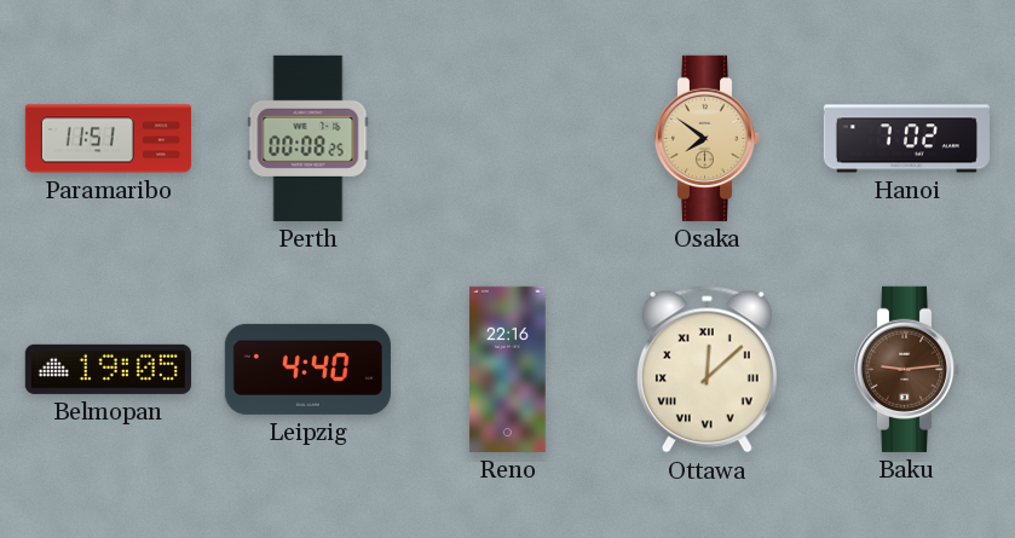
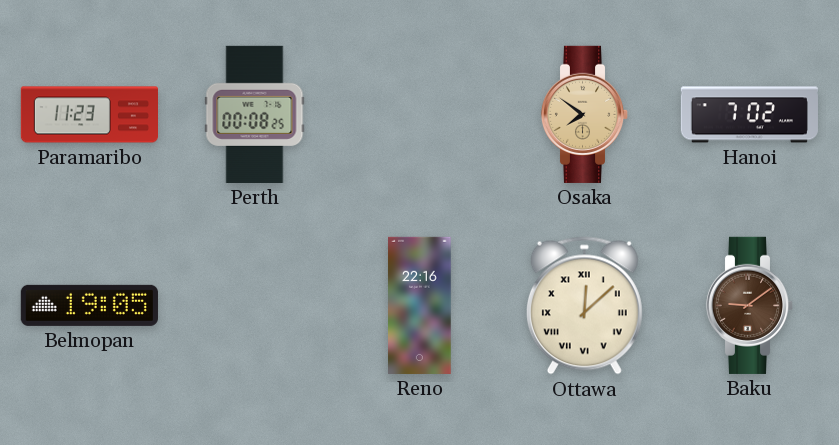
Paramaribo: 11:51 -> 11:23 (89, 115)
Leipzig: 4:40 -> none (307, 369)
Baku: 9:14 -> 9:09 (750, 305)
